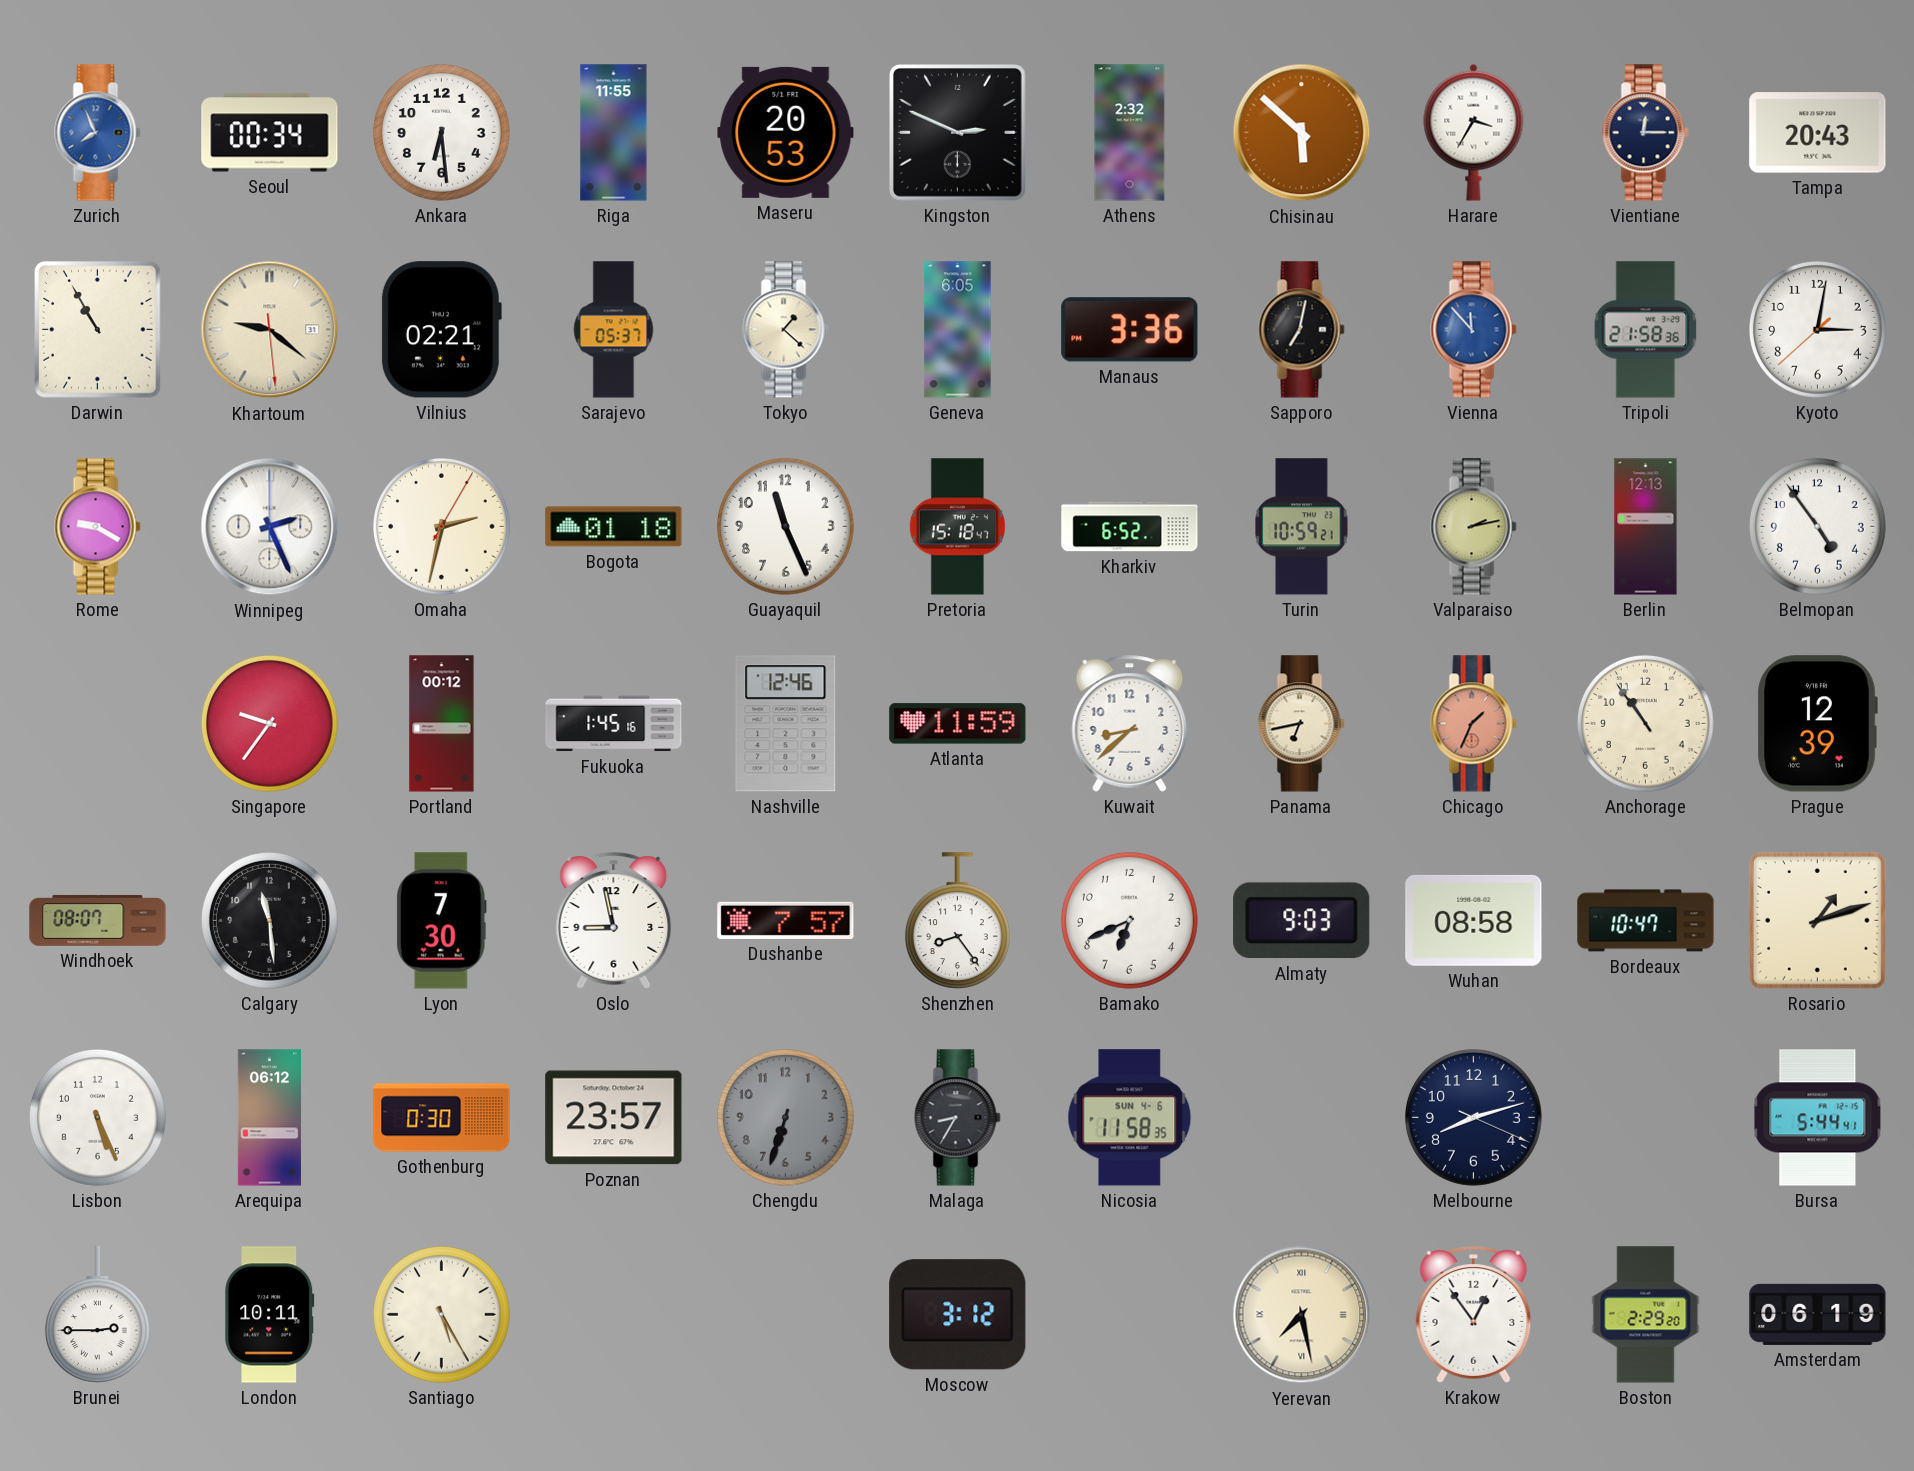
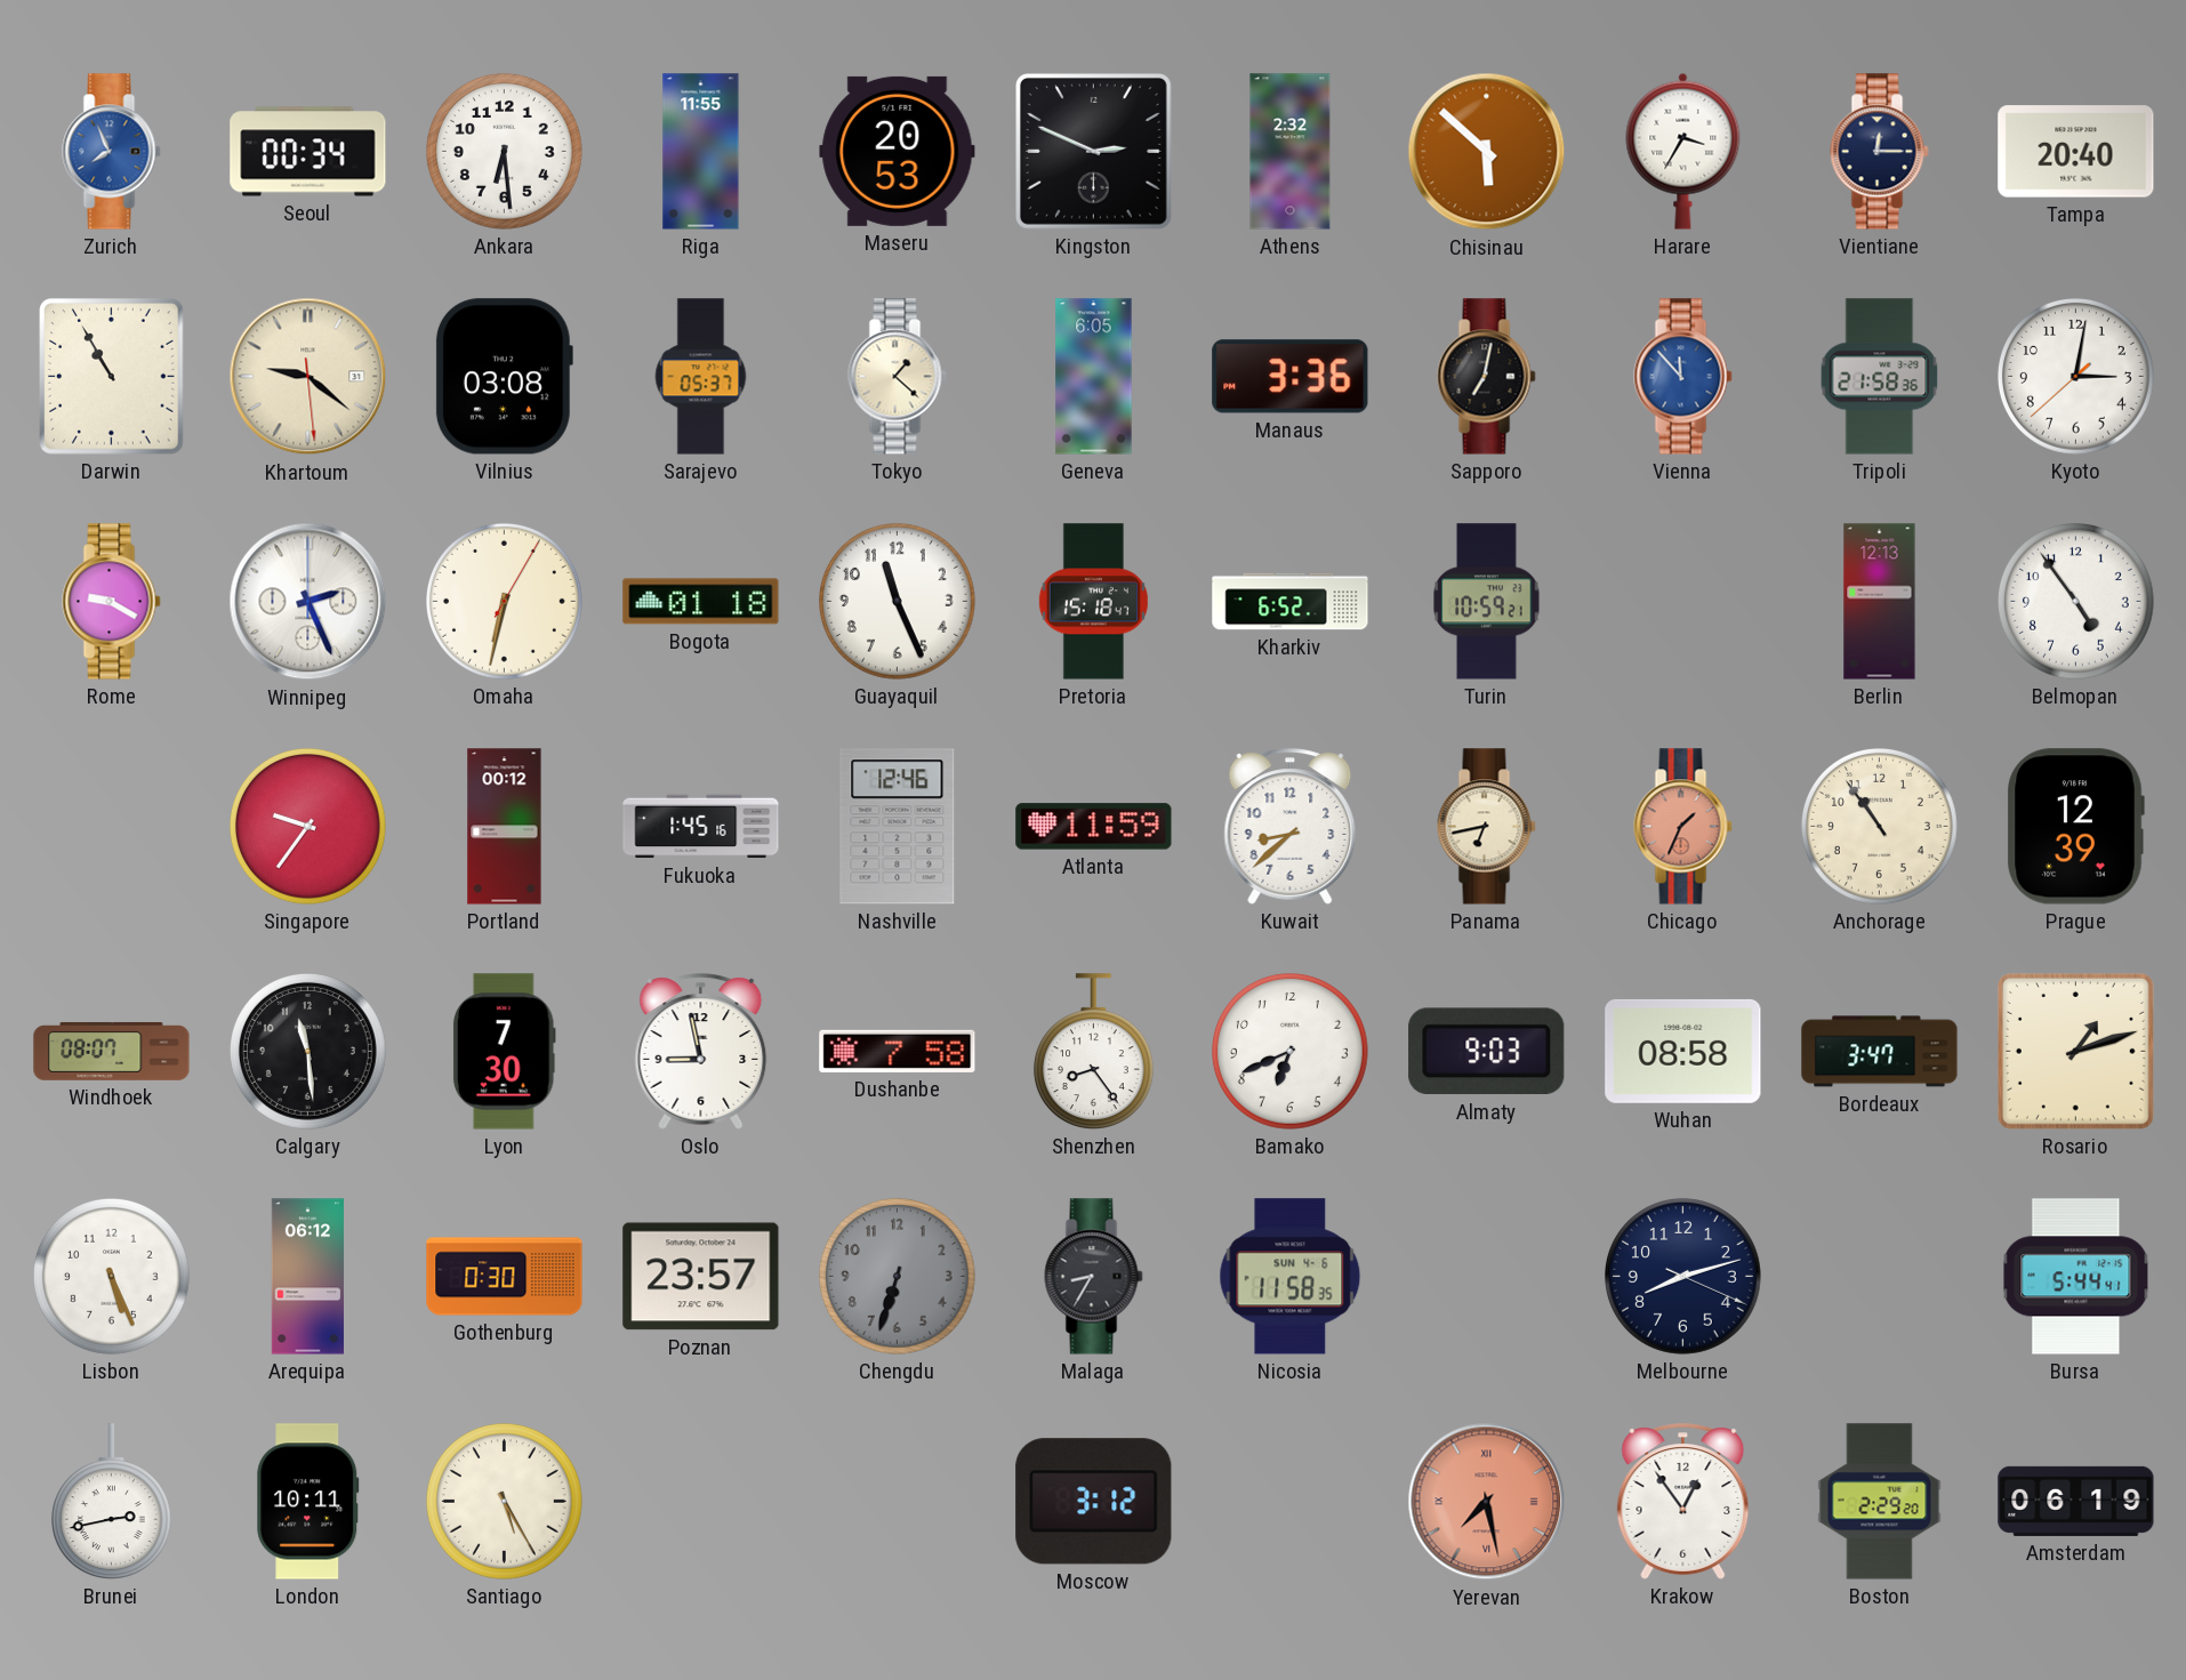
Tampa: 20:43 -> 20:40 (2076, 152)
Vilnius: 02:21 -> 03:08 (504, 377)
Omaha: 2:32 -> 6:32 (505, 602)
Valparaiso: 2:13 -> none (1474, 527)
Dushanbe: 7:57 -> 7:58 (898, 1051)
Bordeaux: 10:47 -> 3:47 (1880, 1052)
Brunei: 2:45 -> 2:43 (111, 1502)
Yerevan dial: cream -> salmon (1487, 1502)
